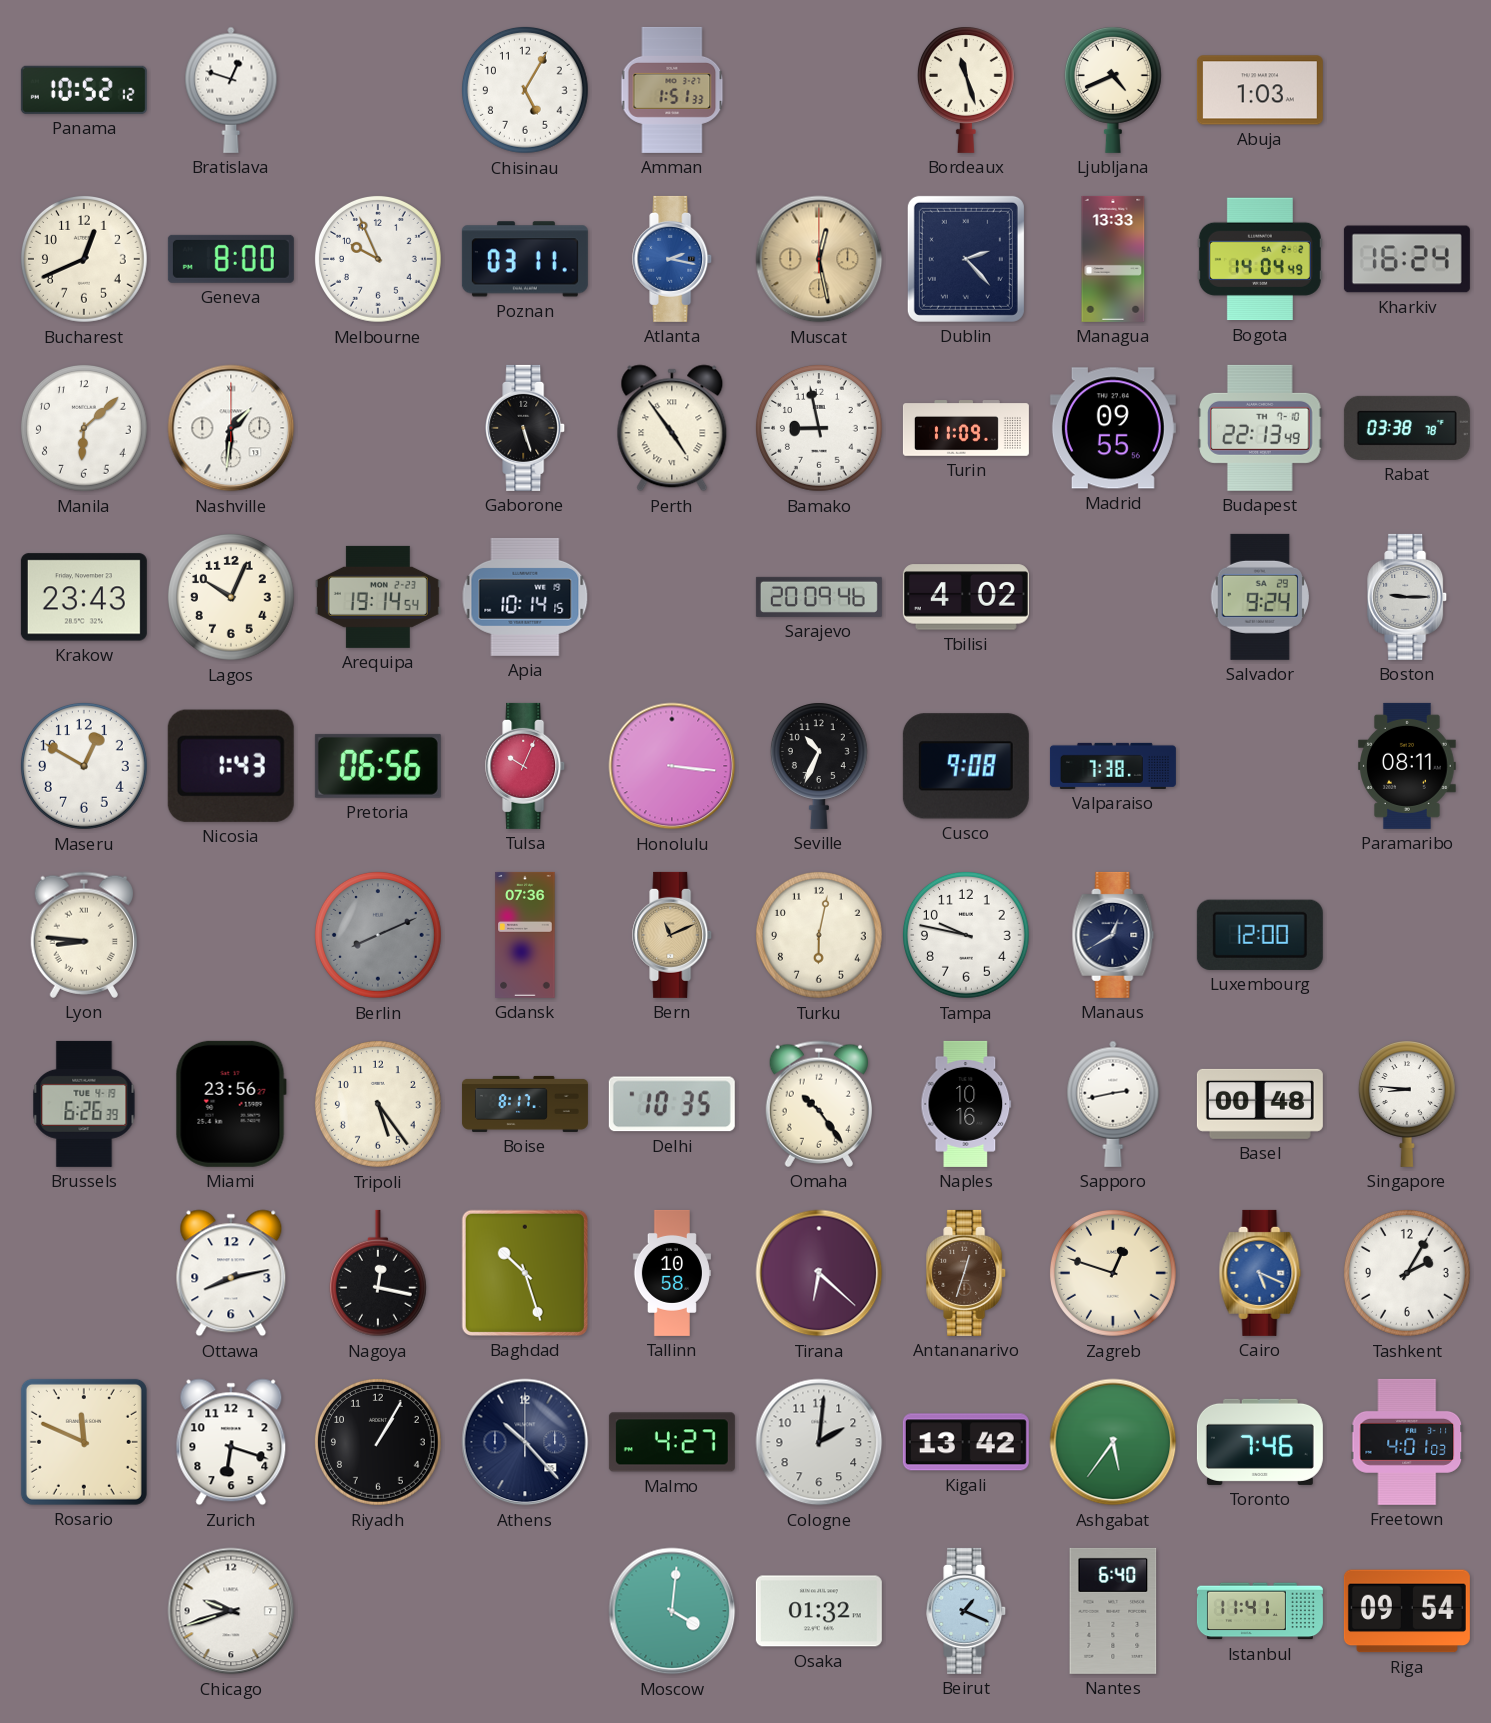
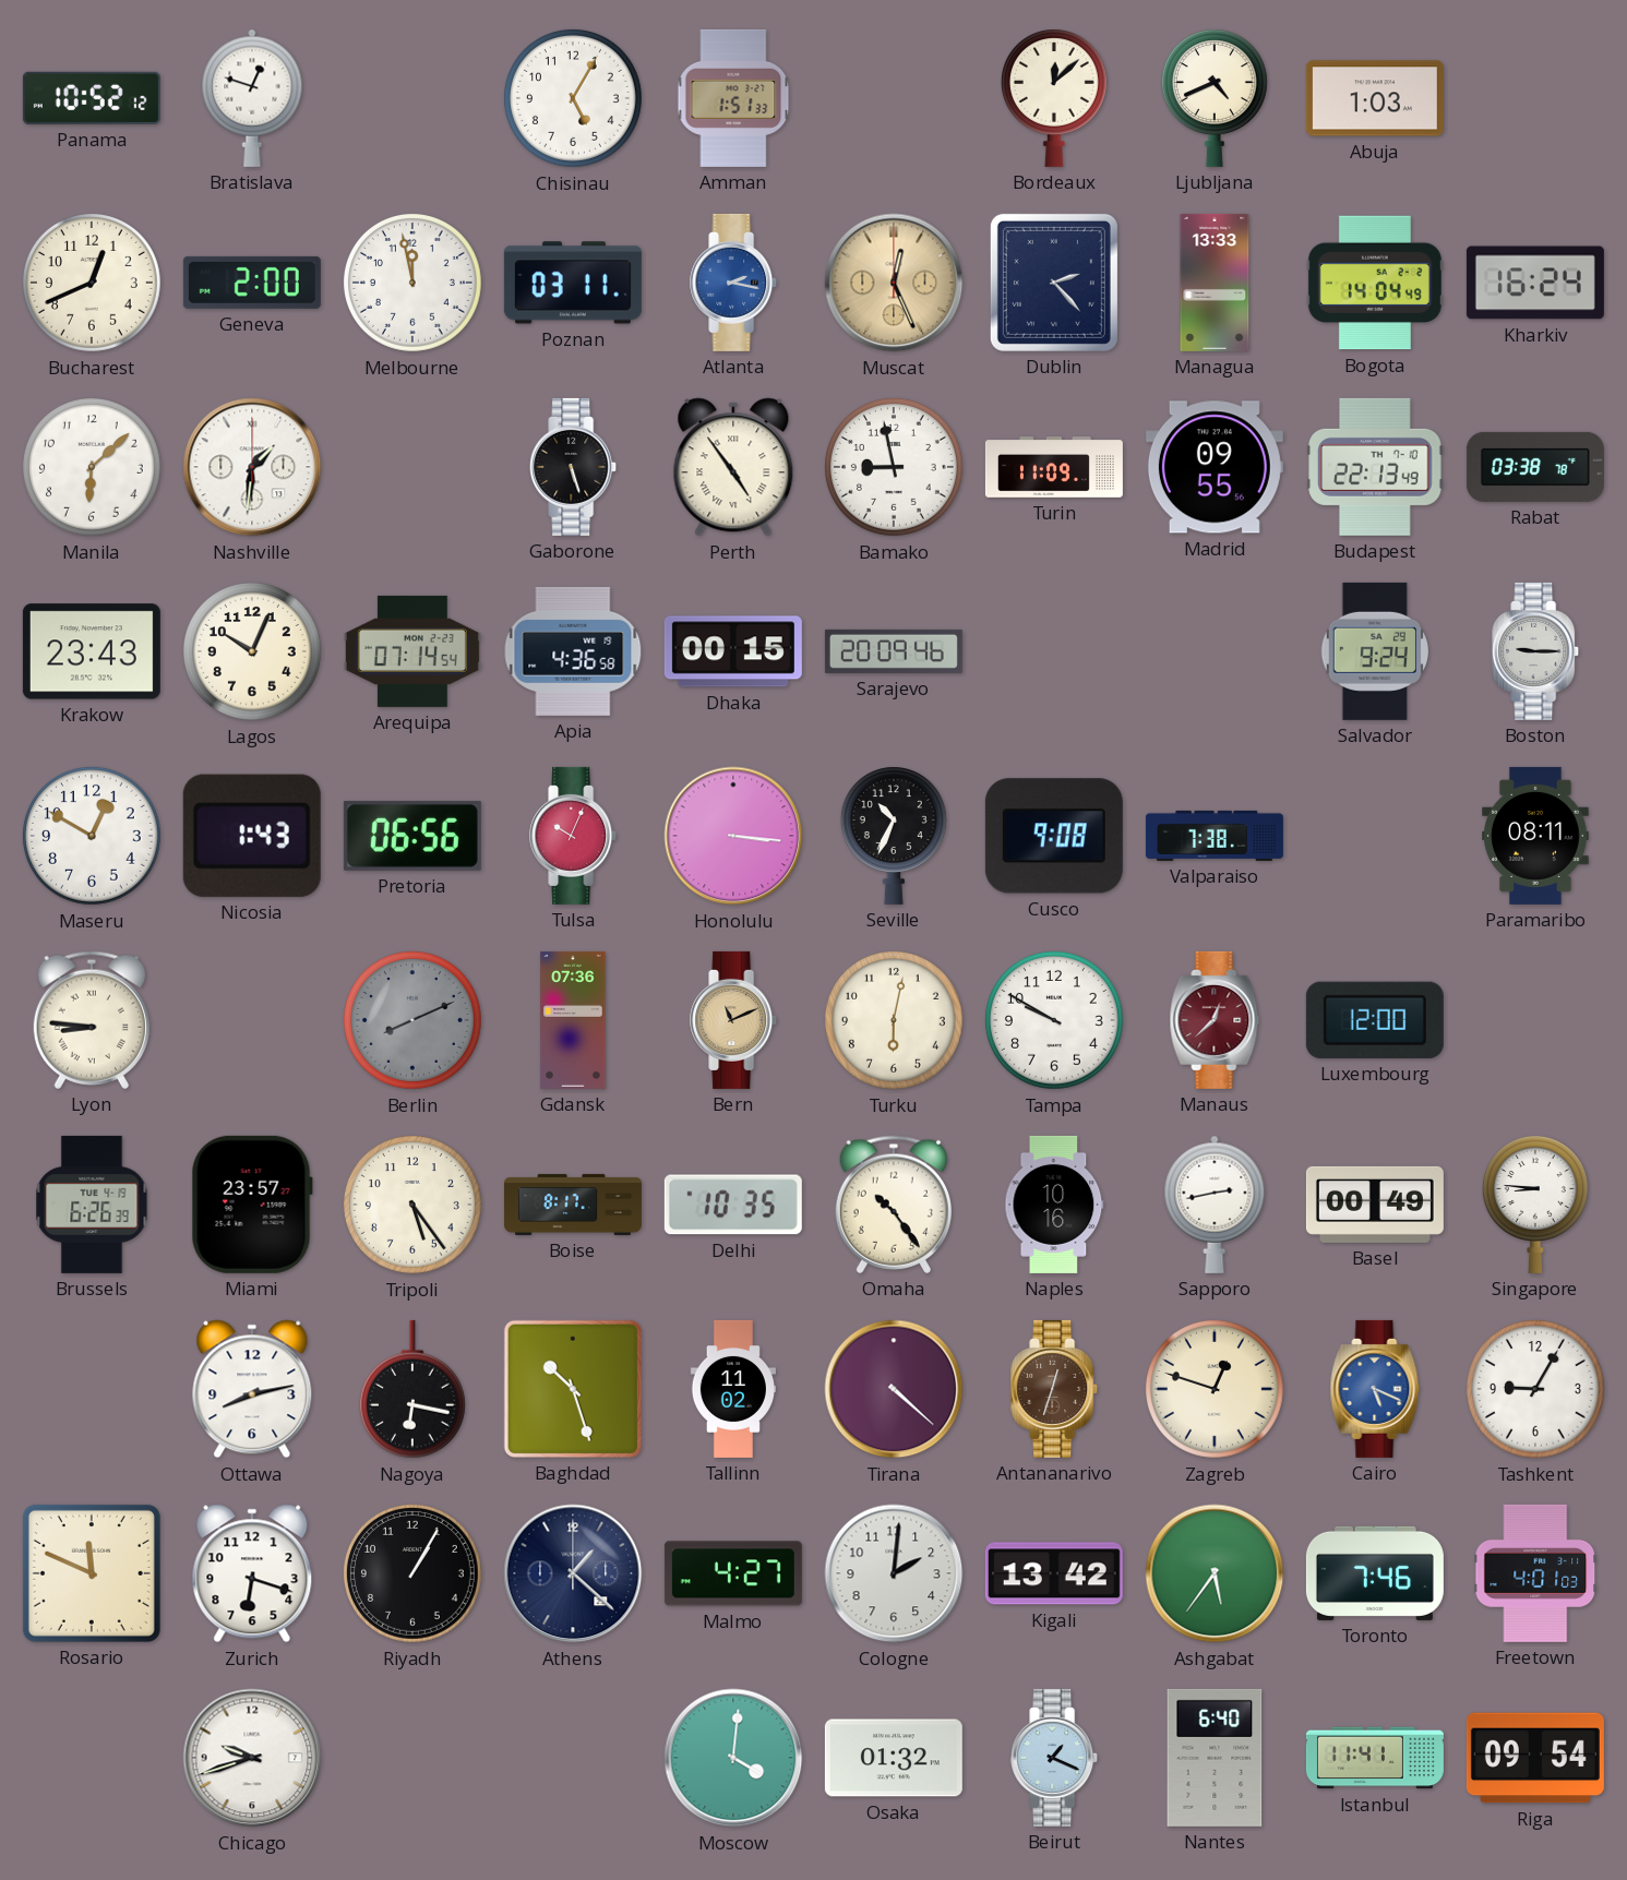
Bordeaux: 11:27 -> 12:08 (1054, 98)
Geneva: 8:00 -> 2:00 (252, 283)
Melbourne: 9:56 -> 11:58 (412, 283)
Muscat: 12:28 -> 12:26 (894, 283)
Arequipa: 19:14 -> 07:14 (412, 651)
Apia: 10:14 -> 4:36 (573, 651)
Dhaka: none -> 00:15 (733, 651)
Tbilisi: 4:02 -> none (966, 597)
Tampa: 9:47 -> 9:50 (1054, 1020)
Manaus: 12:40 -> 12:38 (1215, 1020)
Manaus dial: navy -> burgundy (1215, 1020)
Miami: 23:56 -> 23:57 (252, 1205)
Basel: 00:48 -> 00:49 (1375, 1205)
Nagoya: 12:17 -> 6:17 (412, 1389)
Tallinn: 10:58 -> 11:02 (733, 1389)
Tirana: 6:22 -> 4:22 (894, 1389)
Tashkent: 2:05 -> 9:05 (1535, 1389)
Athens: 10:23 -> 1:22 (573, 1573)
